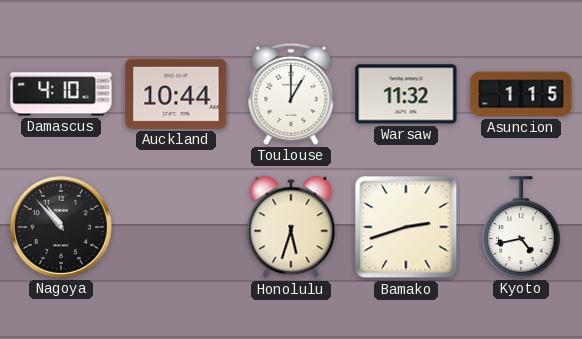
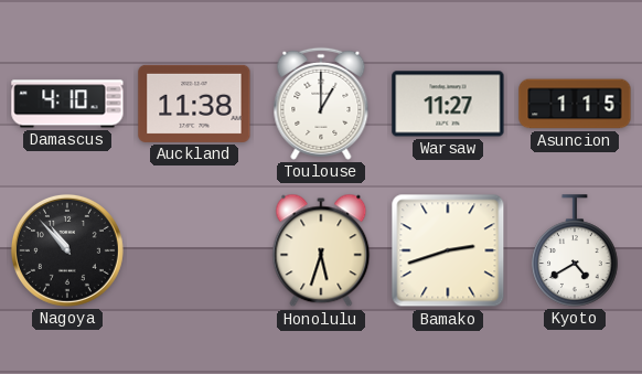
Auckland: 10:44 -> 11:38 (194, 104)
Warsaw: 11:32 -> 11:27 (448, 104)
Kyoto: 4:43 -> 4:40 (575, 250)
